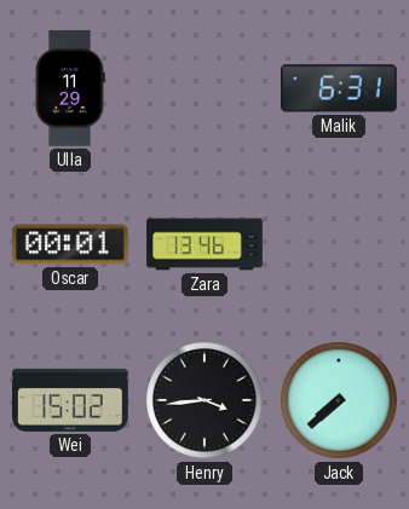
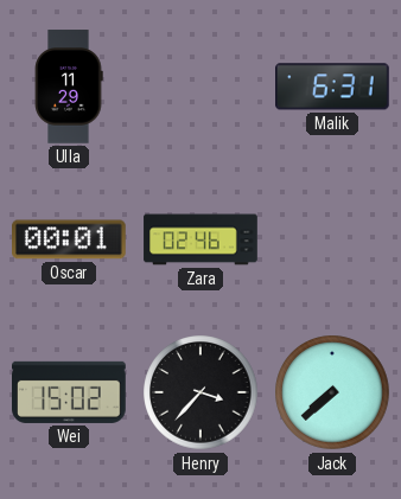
Zara: 13:46 -> 02:46 (200, 239)
Henry: 3:44 -> 3:37 (200, 392)
